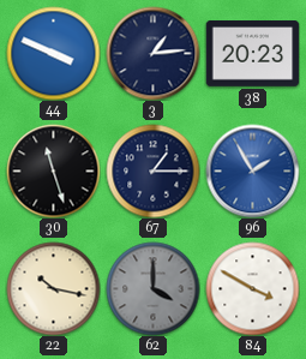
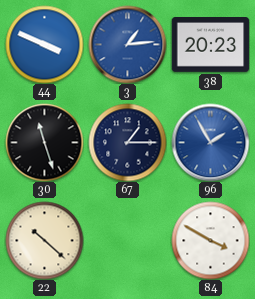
3 dial: navy -> blue (127, 44)
22: 10:17 -> 10:22 (44, 240)
62: 4:00 -> none (152, 288)
